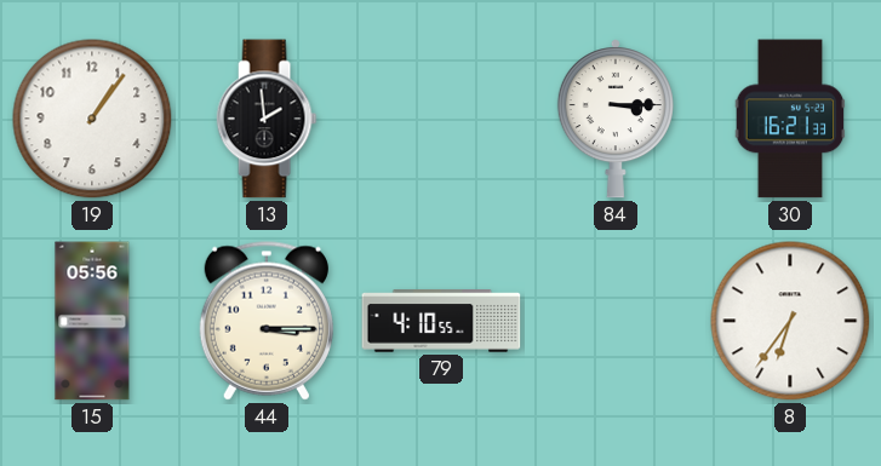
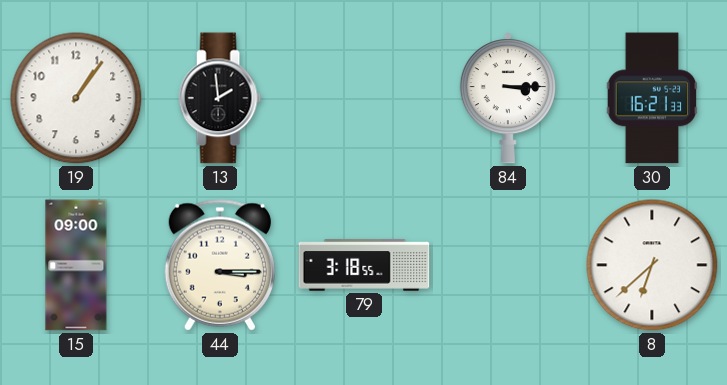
15: 05:56 -> 09:00 (76, 265)
79: 4:10 -> 3:18 (364, 265)
8: 6:36 -> 6:38 (652, 265)
